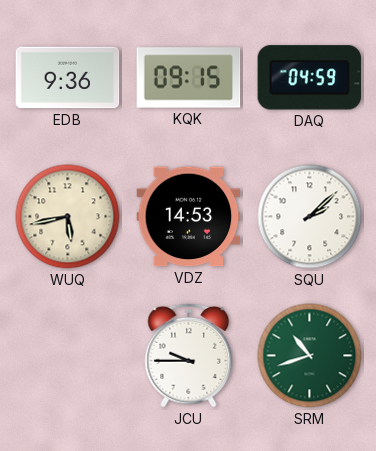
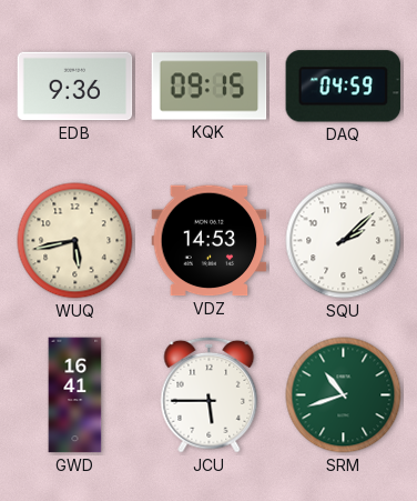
GWD: none -> 16:41 (75, 395)
JCU: 9:45 -> 5:45 (210, 394)
